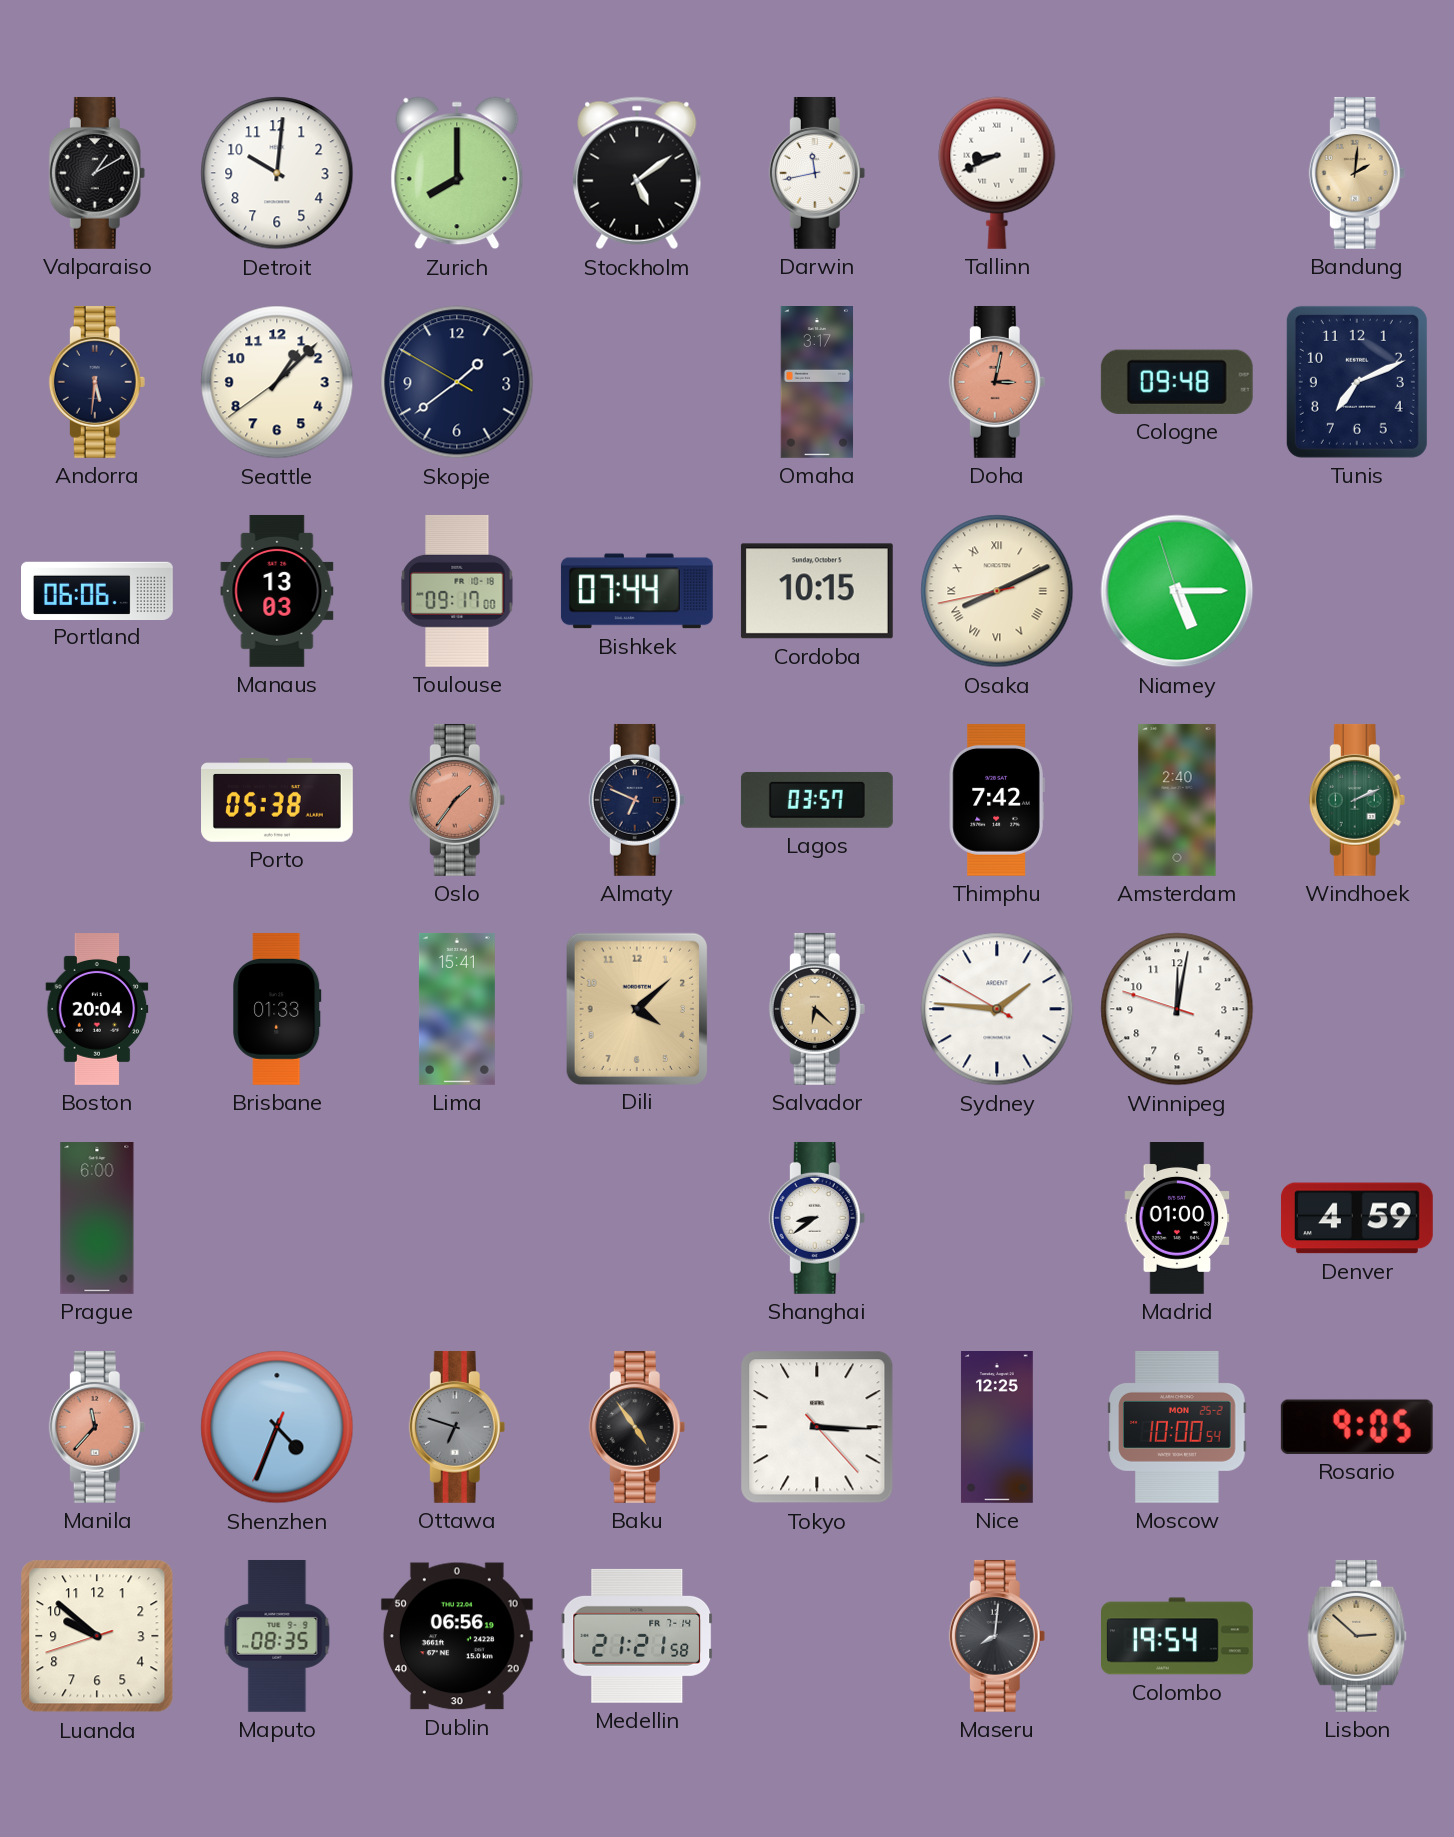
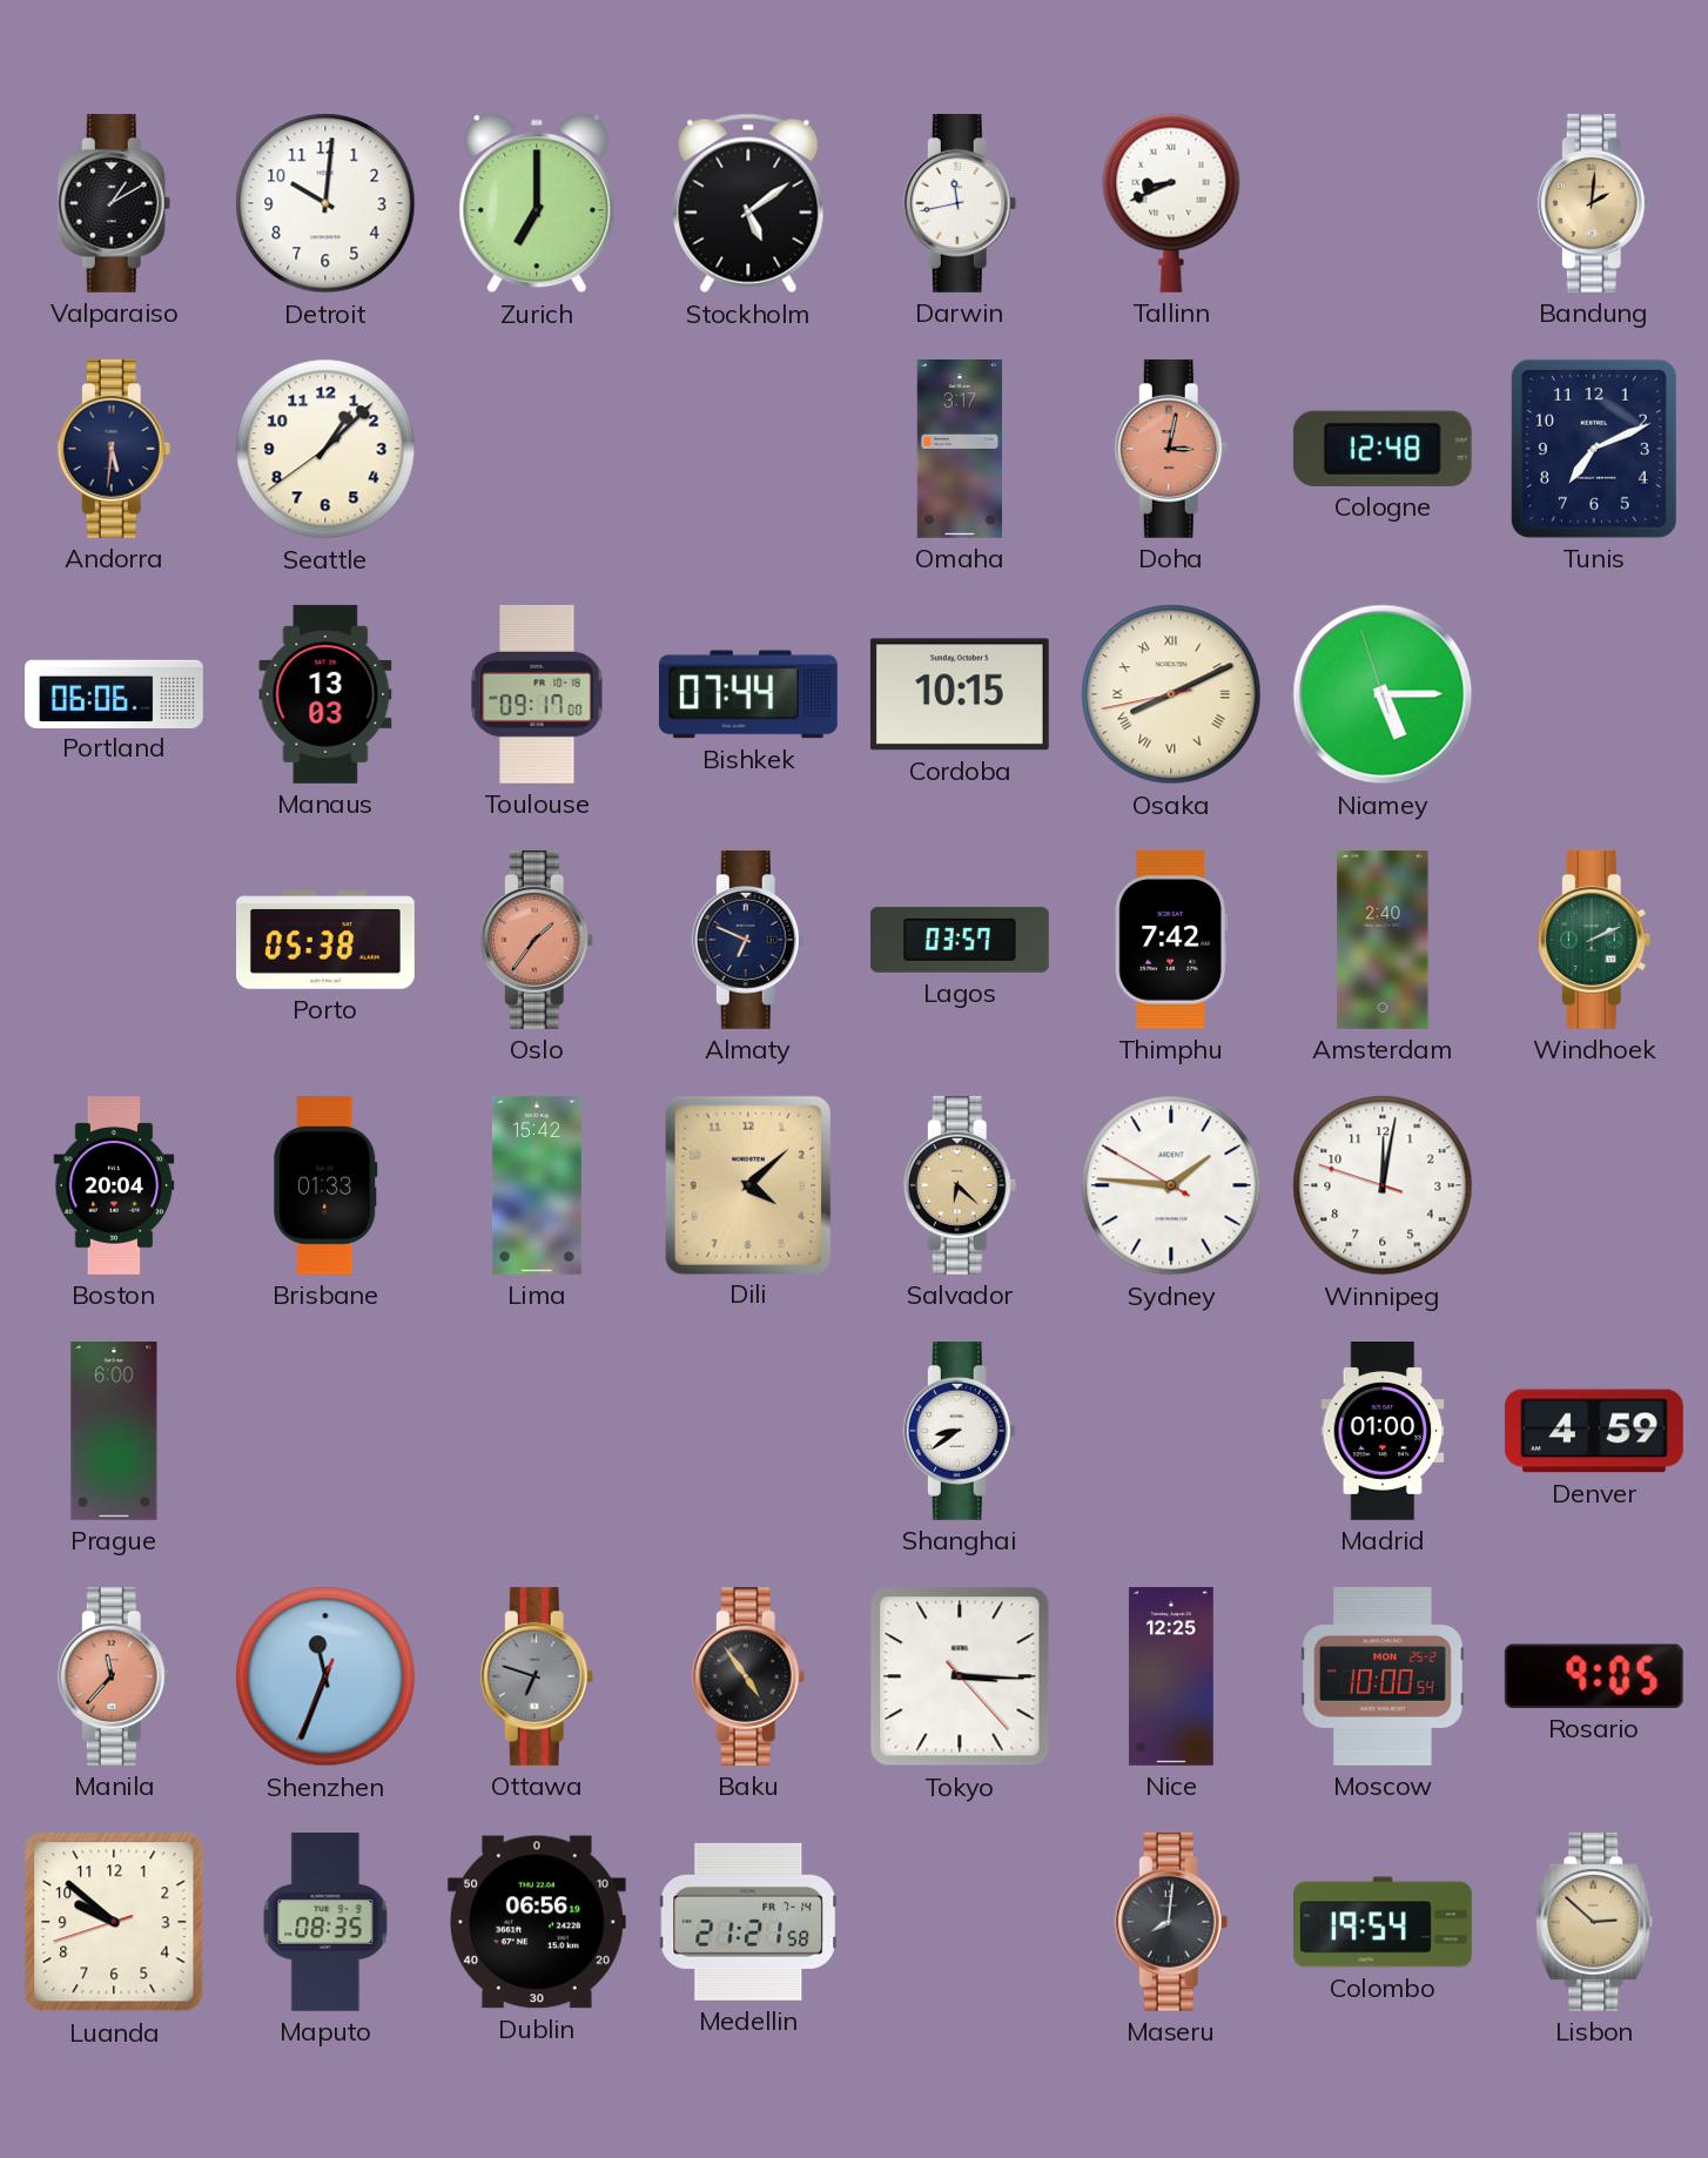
Zurich: 8:00 -> 7:00 (537, 203)
Skopje: 1:38 -> none (457, 382)
Cologne: 09:48 -> 12:48 (1383, 449)
Lima: 15:41 -> 15:42 (537, 1185)
Shenzhen: 4:33 -> 11:33 (325, 1676)
